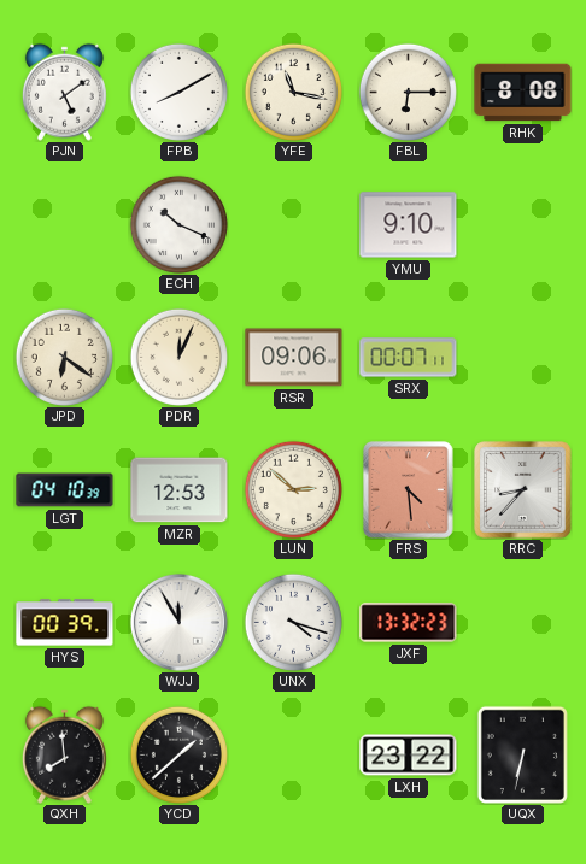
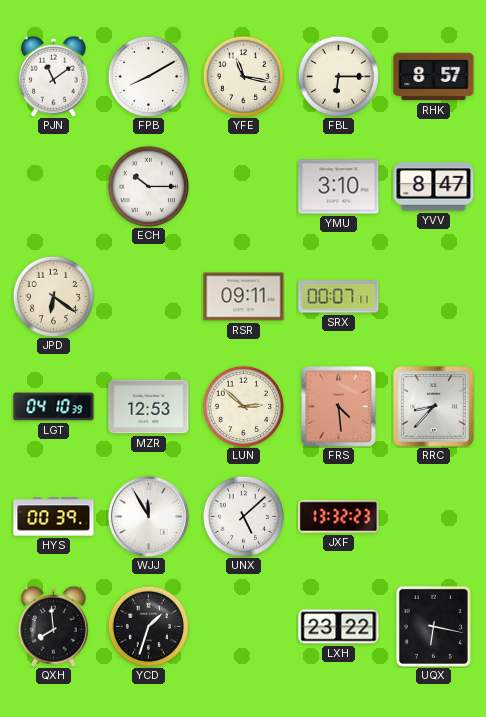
PJN: 5:09 -> 11:09 (53, 76)
RHK: 8:08 -> 8:57 (434, 77)
ECH: 10:19 -> 10:15 (148, 186)
YMU: 9:10 -> 3:10 (339, 187)
YVV: none -> 8:47 (434, 187)
PDR: 12:04 -> none (178, 357)
RSR: 09:06 -> 09:11 (244, 297)
UNX: 4:18 -> 5:08 (243, 516)
YCD: 1:38 -> 1:33 (148, 626)
UQX: 6:32 -> 6:17 (433, 626)
